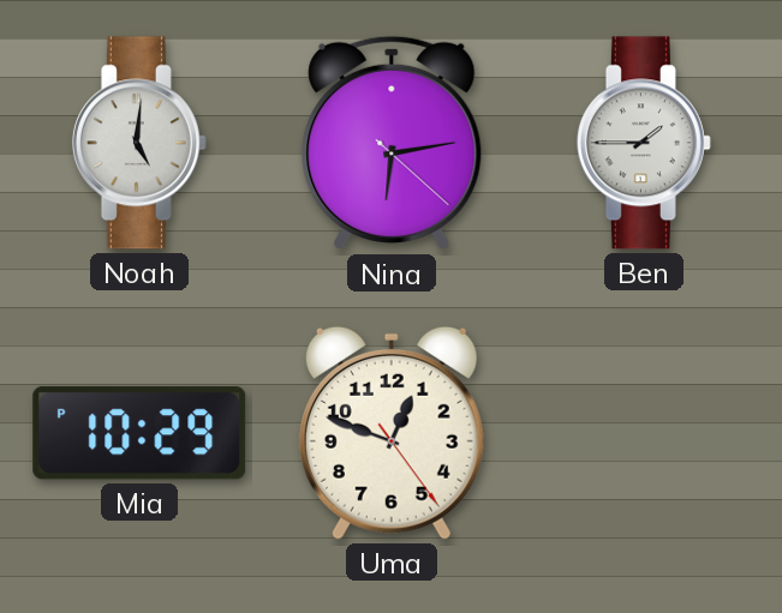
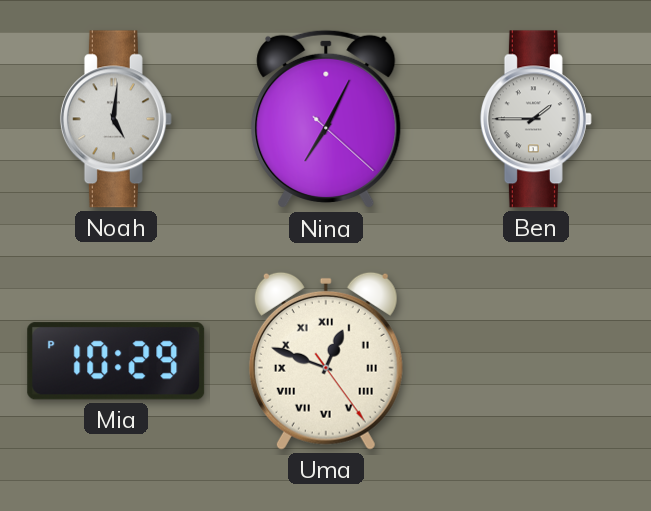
Nina: 6:13 -> 7:04 (326, 119)
Uma numerals: Arabic -> Roman (326, 361)
